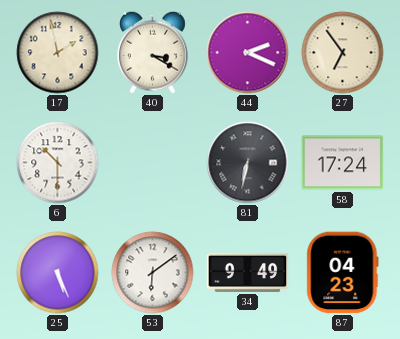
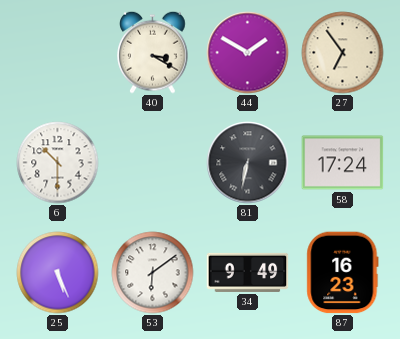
17: 1:58 -> none (58, 53)
44: 2:19 -> 1:50 (248, 53)
87: 04:23 -> 16:23 (343, 273)
